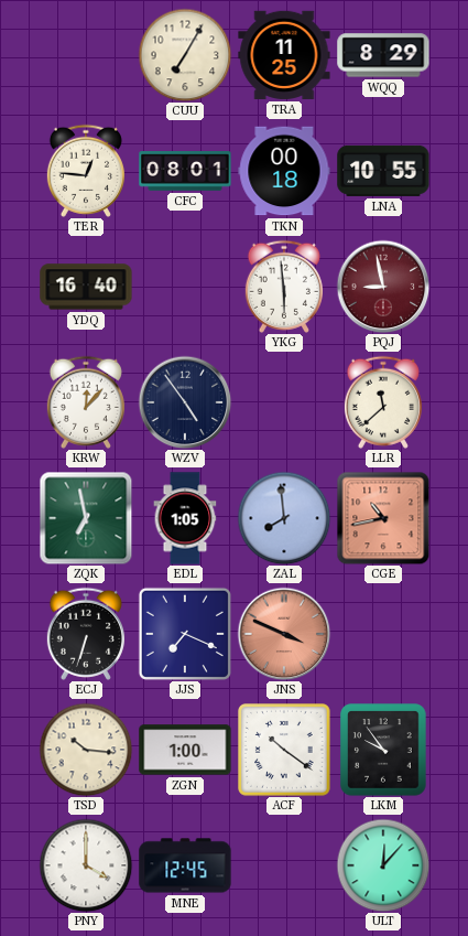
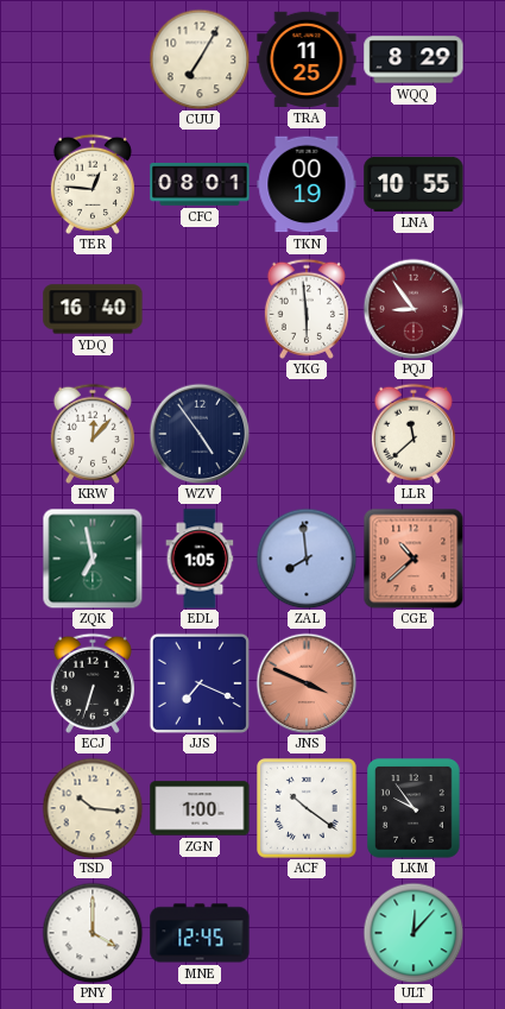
TKN: 00:18 -> 00:19 (307, 184)
PQJ: 8:58 -> 8:54 (414, 309)
CGE: 10:43 -> 10:38 (414, 559)
